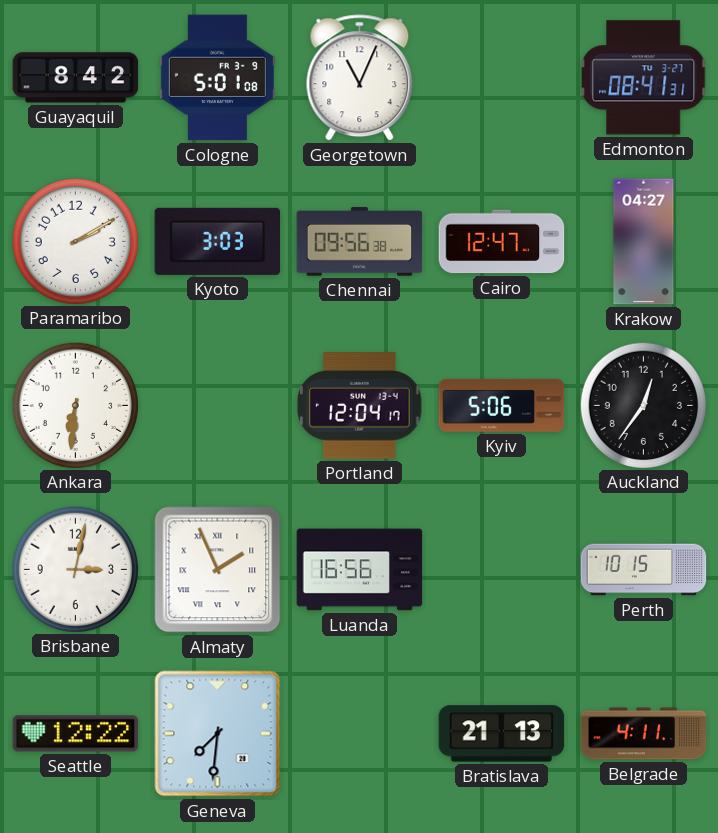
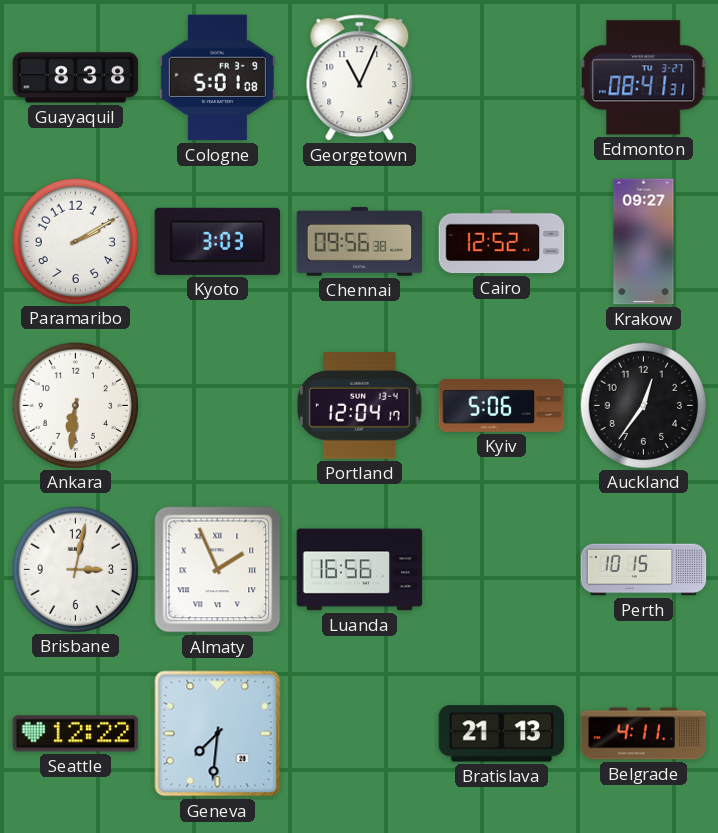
Guayaquil: 8:42 -> 8:38 (76, 78)
Cairo: 12:47 -> 12:52 (502, 242)
Krakow: 04:27 -> 09:27 (644, 242)
